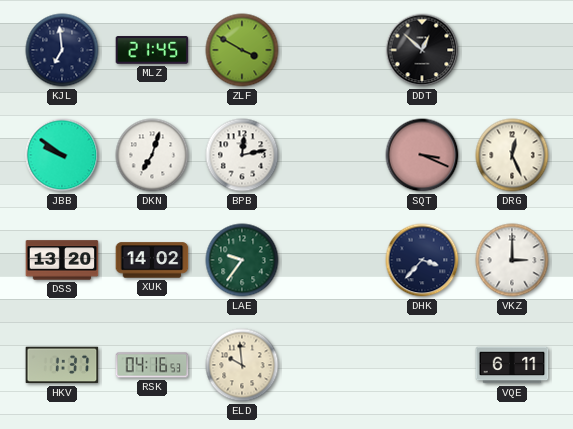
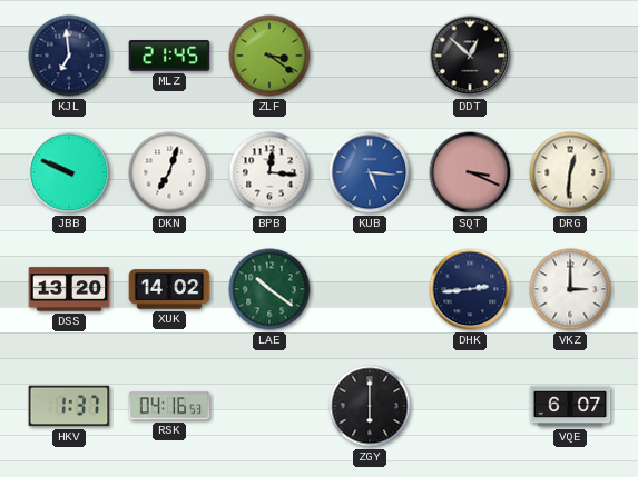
ZLF: 3:50 -> 3:21 (269, 56)
JBB: 9:51 -> 9:49 (69, 172)
BPB: 12:13 -> 12:16 (269, 172)
KUB: none -> 5:16 (370, 172)
DRG: 12:26 -> 12:31 (570, 172)
LAE: 9:36 -> 10:21 (269, 289)
DHK: 3:37 -> 2:44 (470, 289)
ELD: 9:59 -> none (242, 365)
ZGY: none -> 6:00 (370, 406)
VQE: 6:11 -> 6:07 (570, 406)
